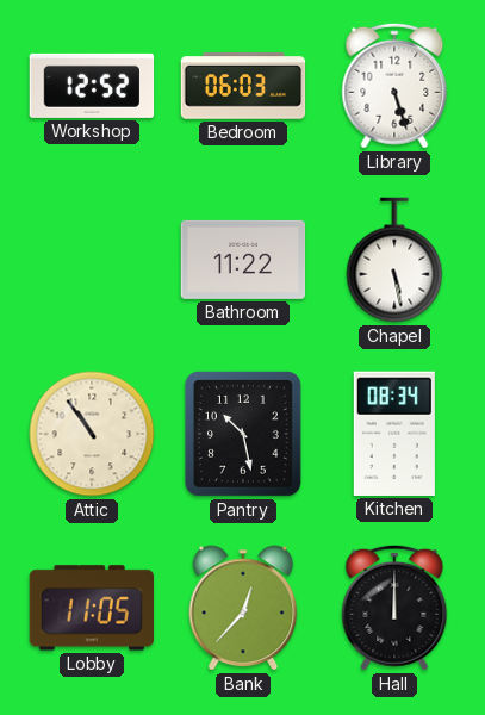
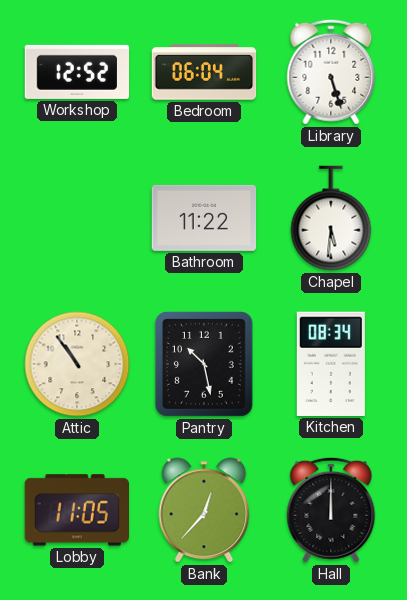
Bedroom: 06:03 -> 06:04 (204, 72)
Chapel: 5:28 -> 5:31 (331, 218)
